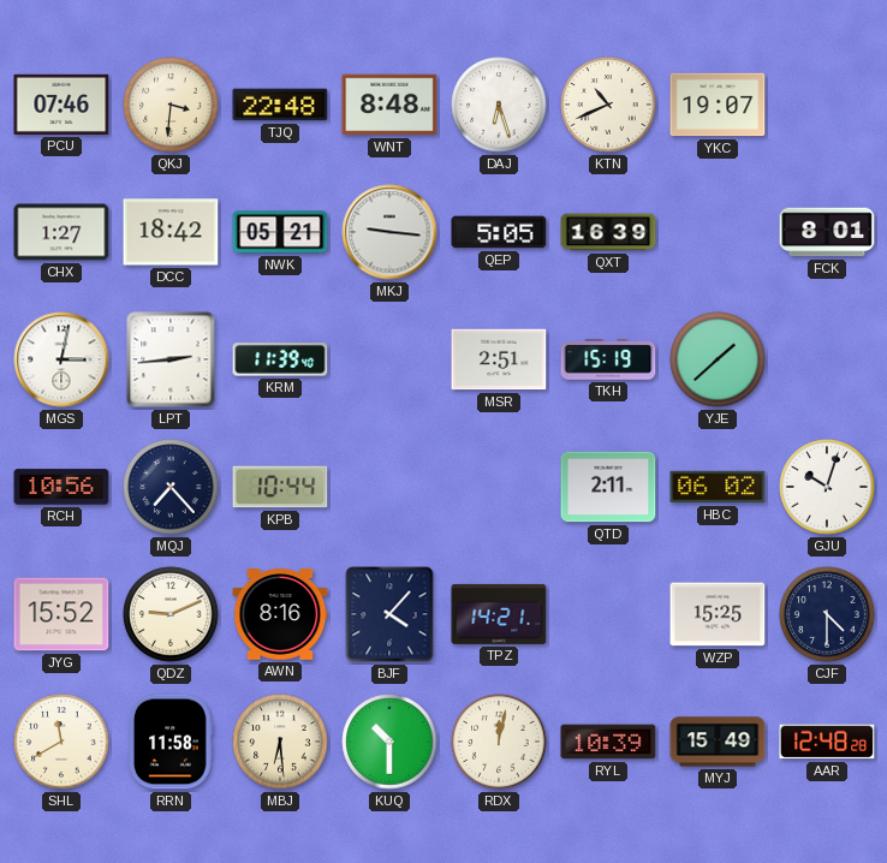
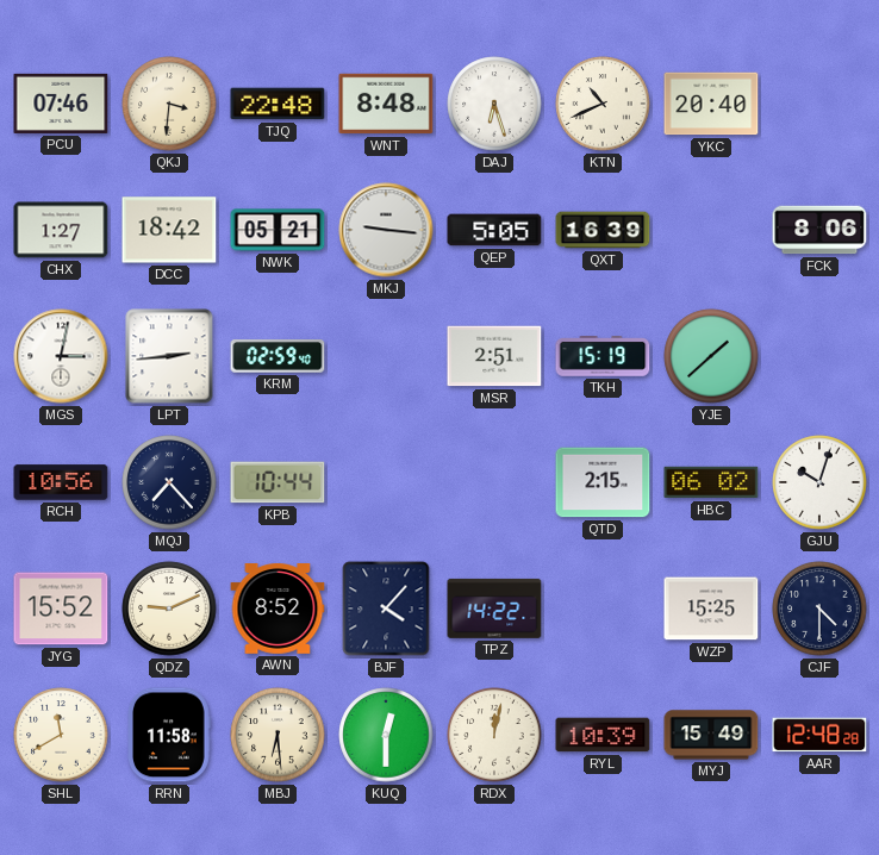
YKC: 19:07 -> 20:40 (711, 104)
FCK: 8:01 -> 8:06 (819, 230)
KRM: 11:39 -> 02:59 (278, 356)
QTD: 2:11 -> 2:15 (603, 482)
AWN: 8:16 -> 8:52 (278, 610)
TPZ: 14:21 -> 14:22 (494, 609)
KUQ: 10:30 -> 12:30 (386, 735)
